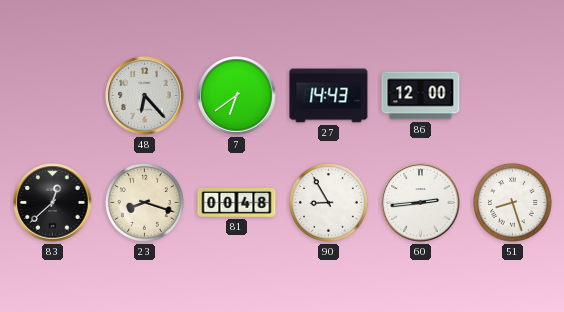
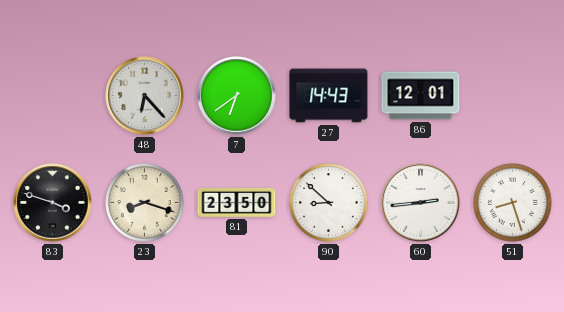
86: 12:00 -> 12:01 (421, 96)
83: 12:38 -> 3:48 (53, 203)
81: 00:48 -> 23:50 (237, 203)
90: 8:55 -> 8:52 (329, 203)
